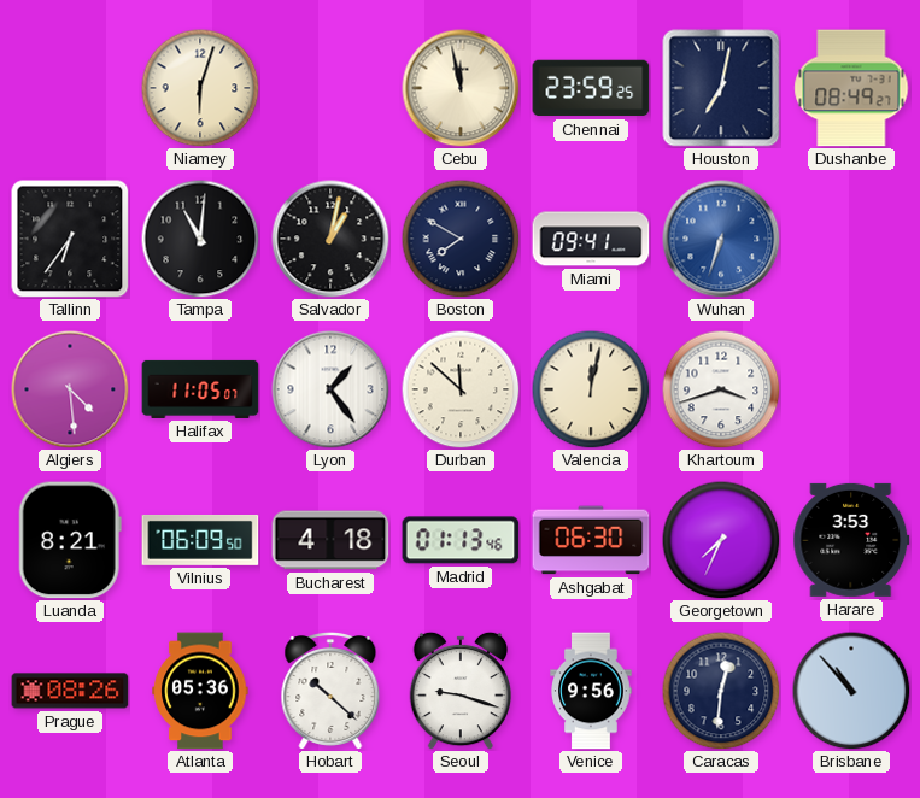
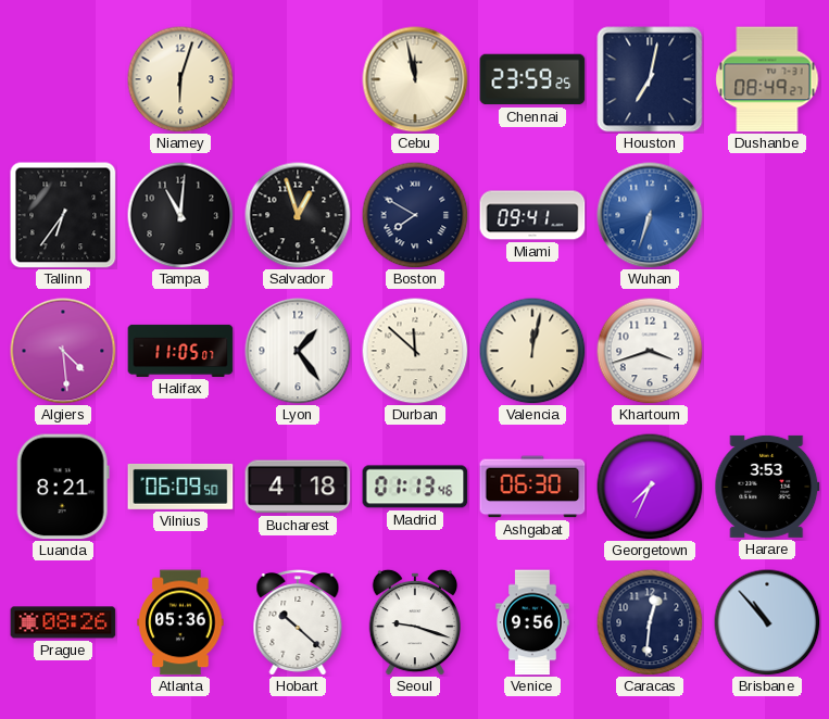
Salvador: 1:02 -> 12:57 (298, 215)
